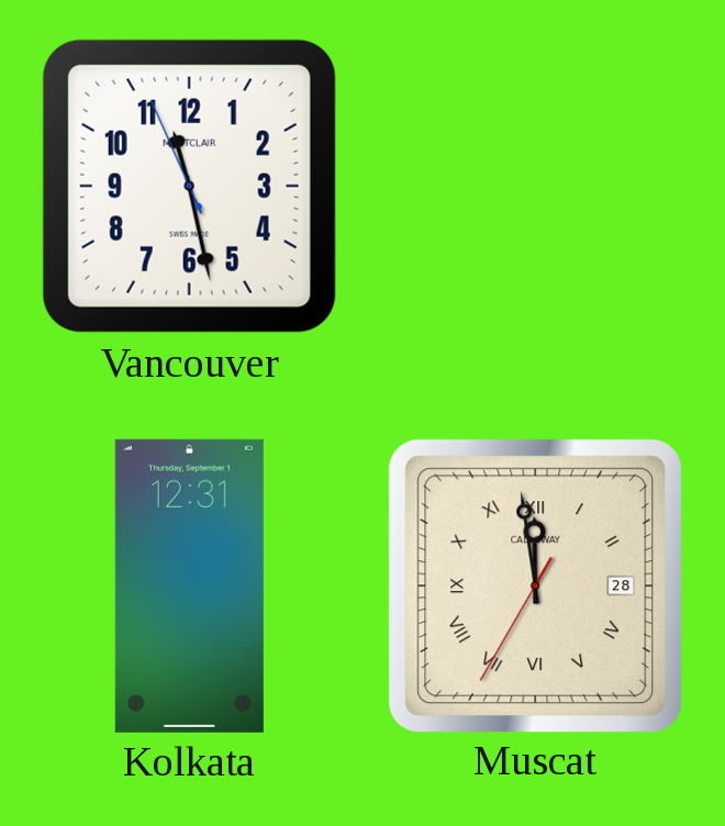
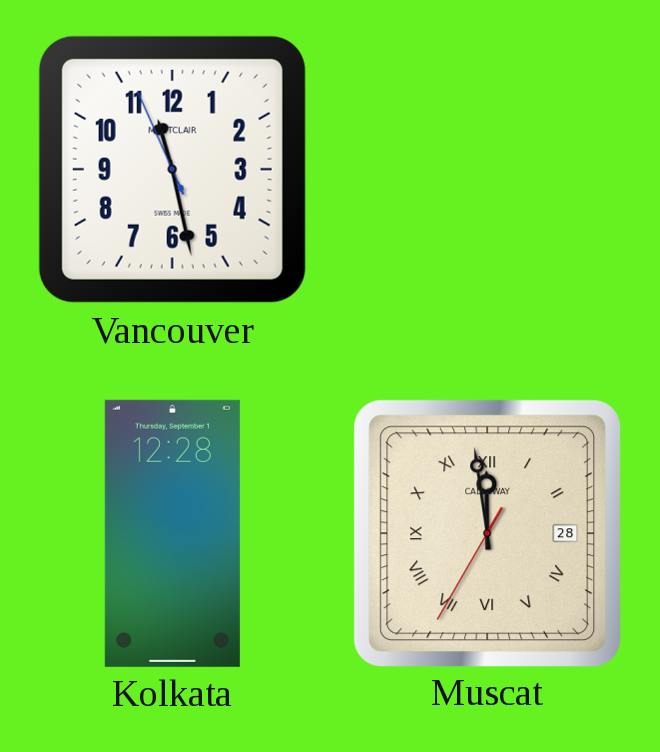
Kolkata: 12:31 -> 12:28 (172, 533)
